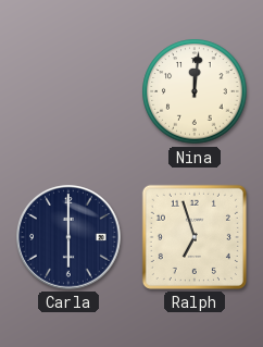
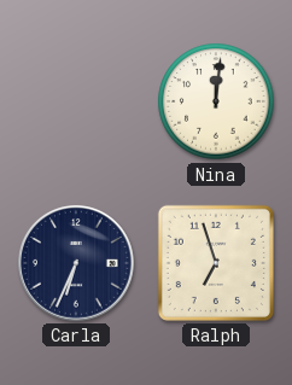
Carla: 6:00 -> 6:34 (76, 263)
